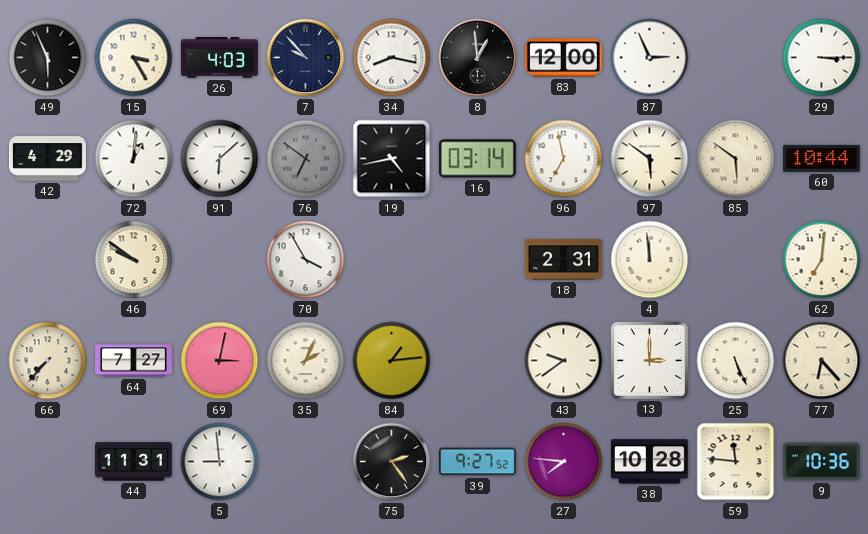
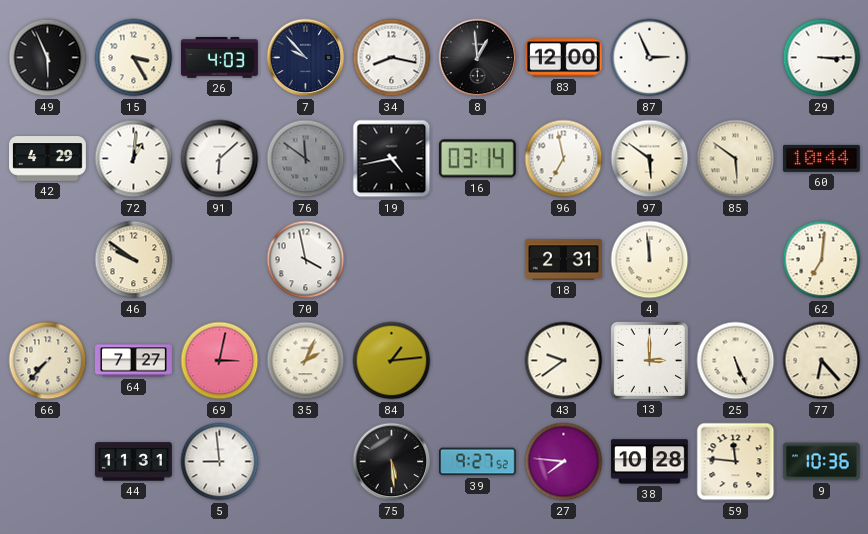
76: 6:51 -> 11:51 (306, 159)
70: 3:55 -> 3:58 (306, 260)
75: 2:24 -> 5:29 (392, 462)
